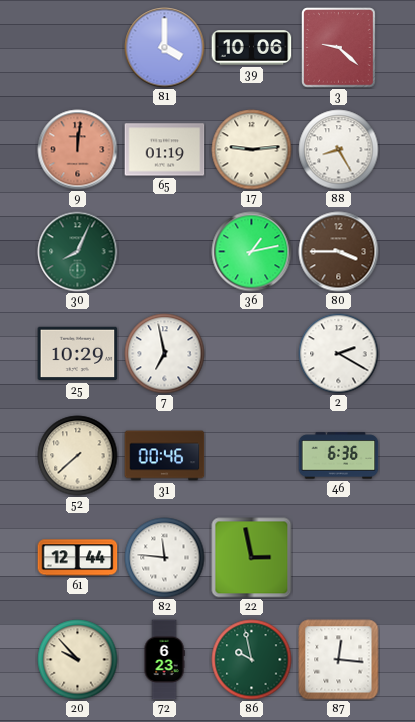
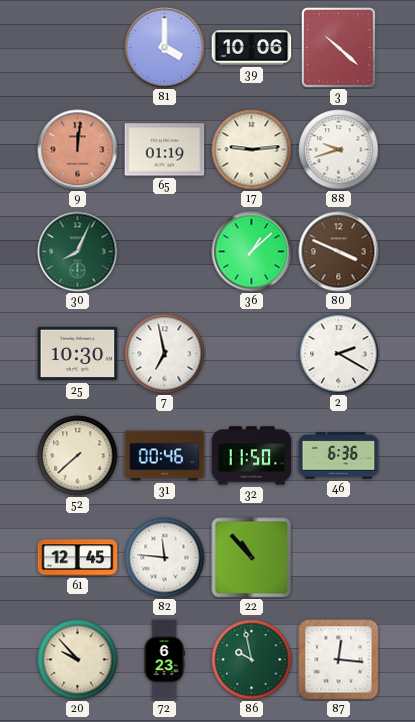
3: 9:22 -> 10:22 (339, 48)
88: 8:25 -> 9:42 (339, 150)
36: 1:13 -> 1:08 (252, 252)
80: 3:45 -> 3:49 (339, 252)
25: 10:29 -> 10:30 (78, 354)
32: none -> 11:50 (252, 456)
61: 12:44 -> 12:45 (78, 558)
22: 2:58 -> 10:53 (252, 558)
